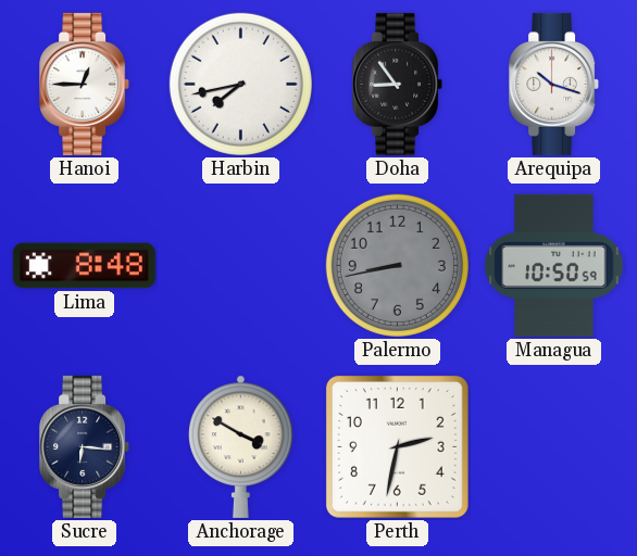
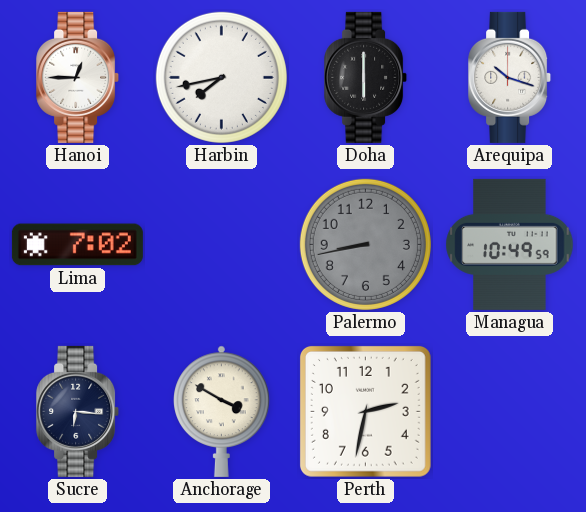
Doha: 8:54 -> 6:00 (366, 77)
Lima: 8:48 -> 7:02 (77, 245)
Managua: 10:50 -> 10:49 (510, 244)
